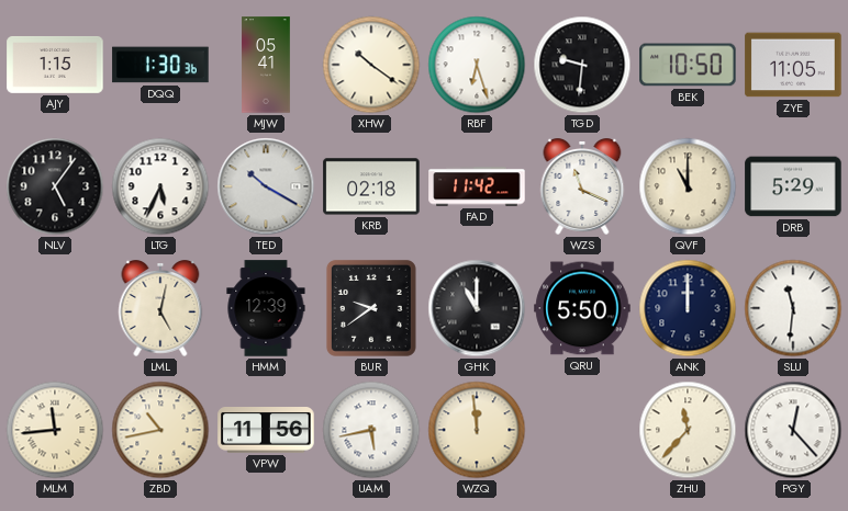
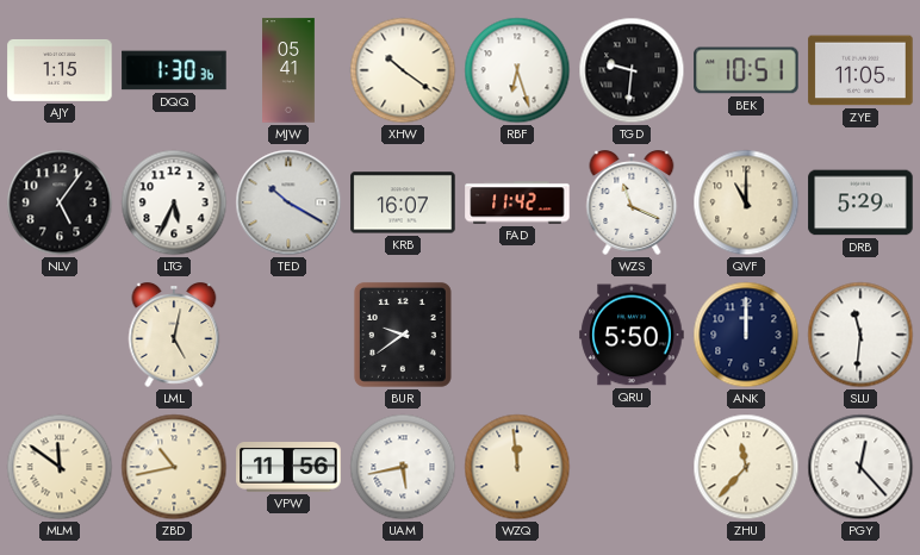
BEK: 10:50 -> 10:51 (746, 70)
KRB: 02:18 -> 16:07 (403, 202)
HMM: 12:39 -> none (266, 308)
GHK: 11:00 -> none (477, 308)
MLM: 11:44 -> 11:51 (60, 467)
